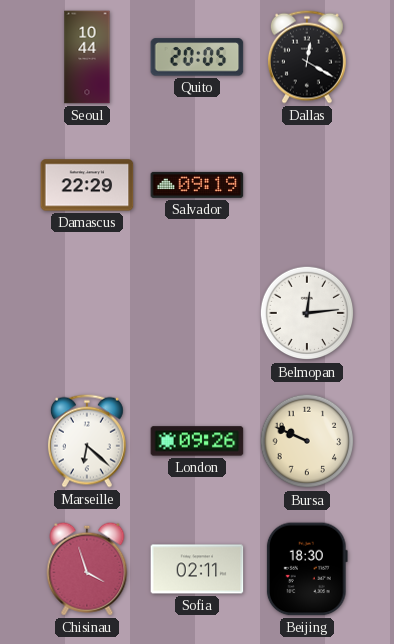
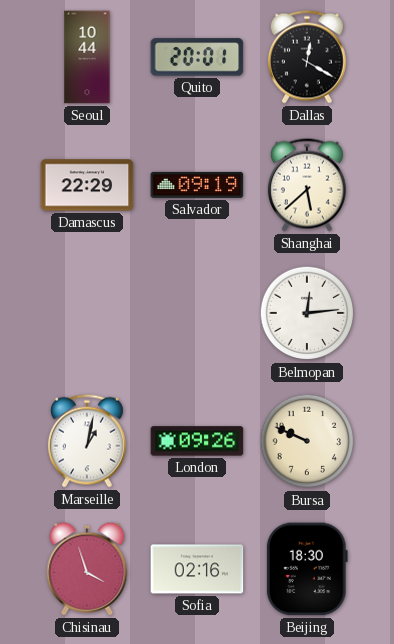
Quito: 20:05 -> 20:01 (197, 57)
Shanghai: none -> 5:38 (307, 185)
Marseille: 6:22 -> 1:02 (87, 441)
Sofia: 02:11 -> 02:16 (197, 569)
